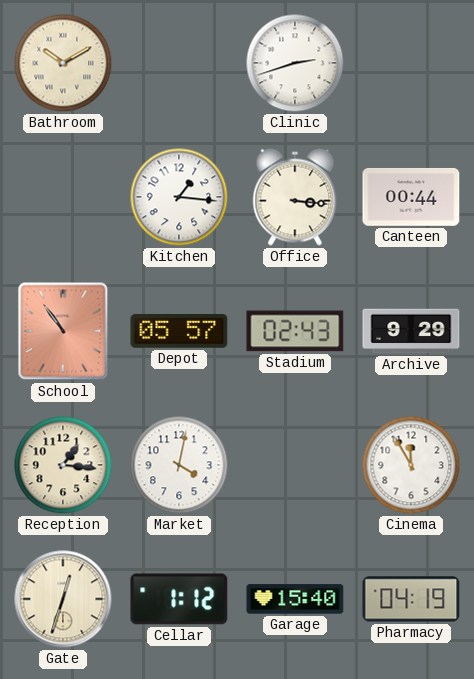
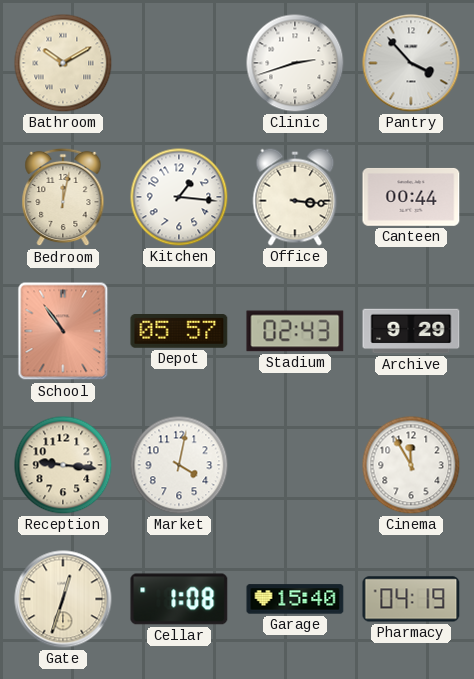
Pantry: none -> 3:53 (411, 63)
Bedroom: none -> 12:02 (63, 197)
Reception: 1:16 -> 9:16 (63, 465)
Cellar: 1:12 -> 1:08 (179, 599)
